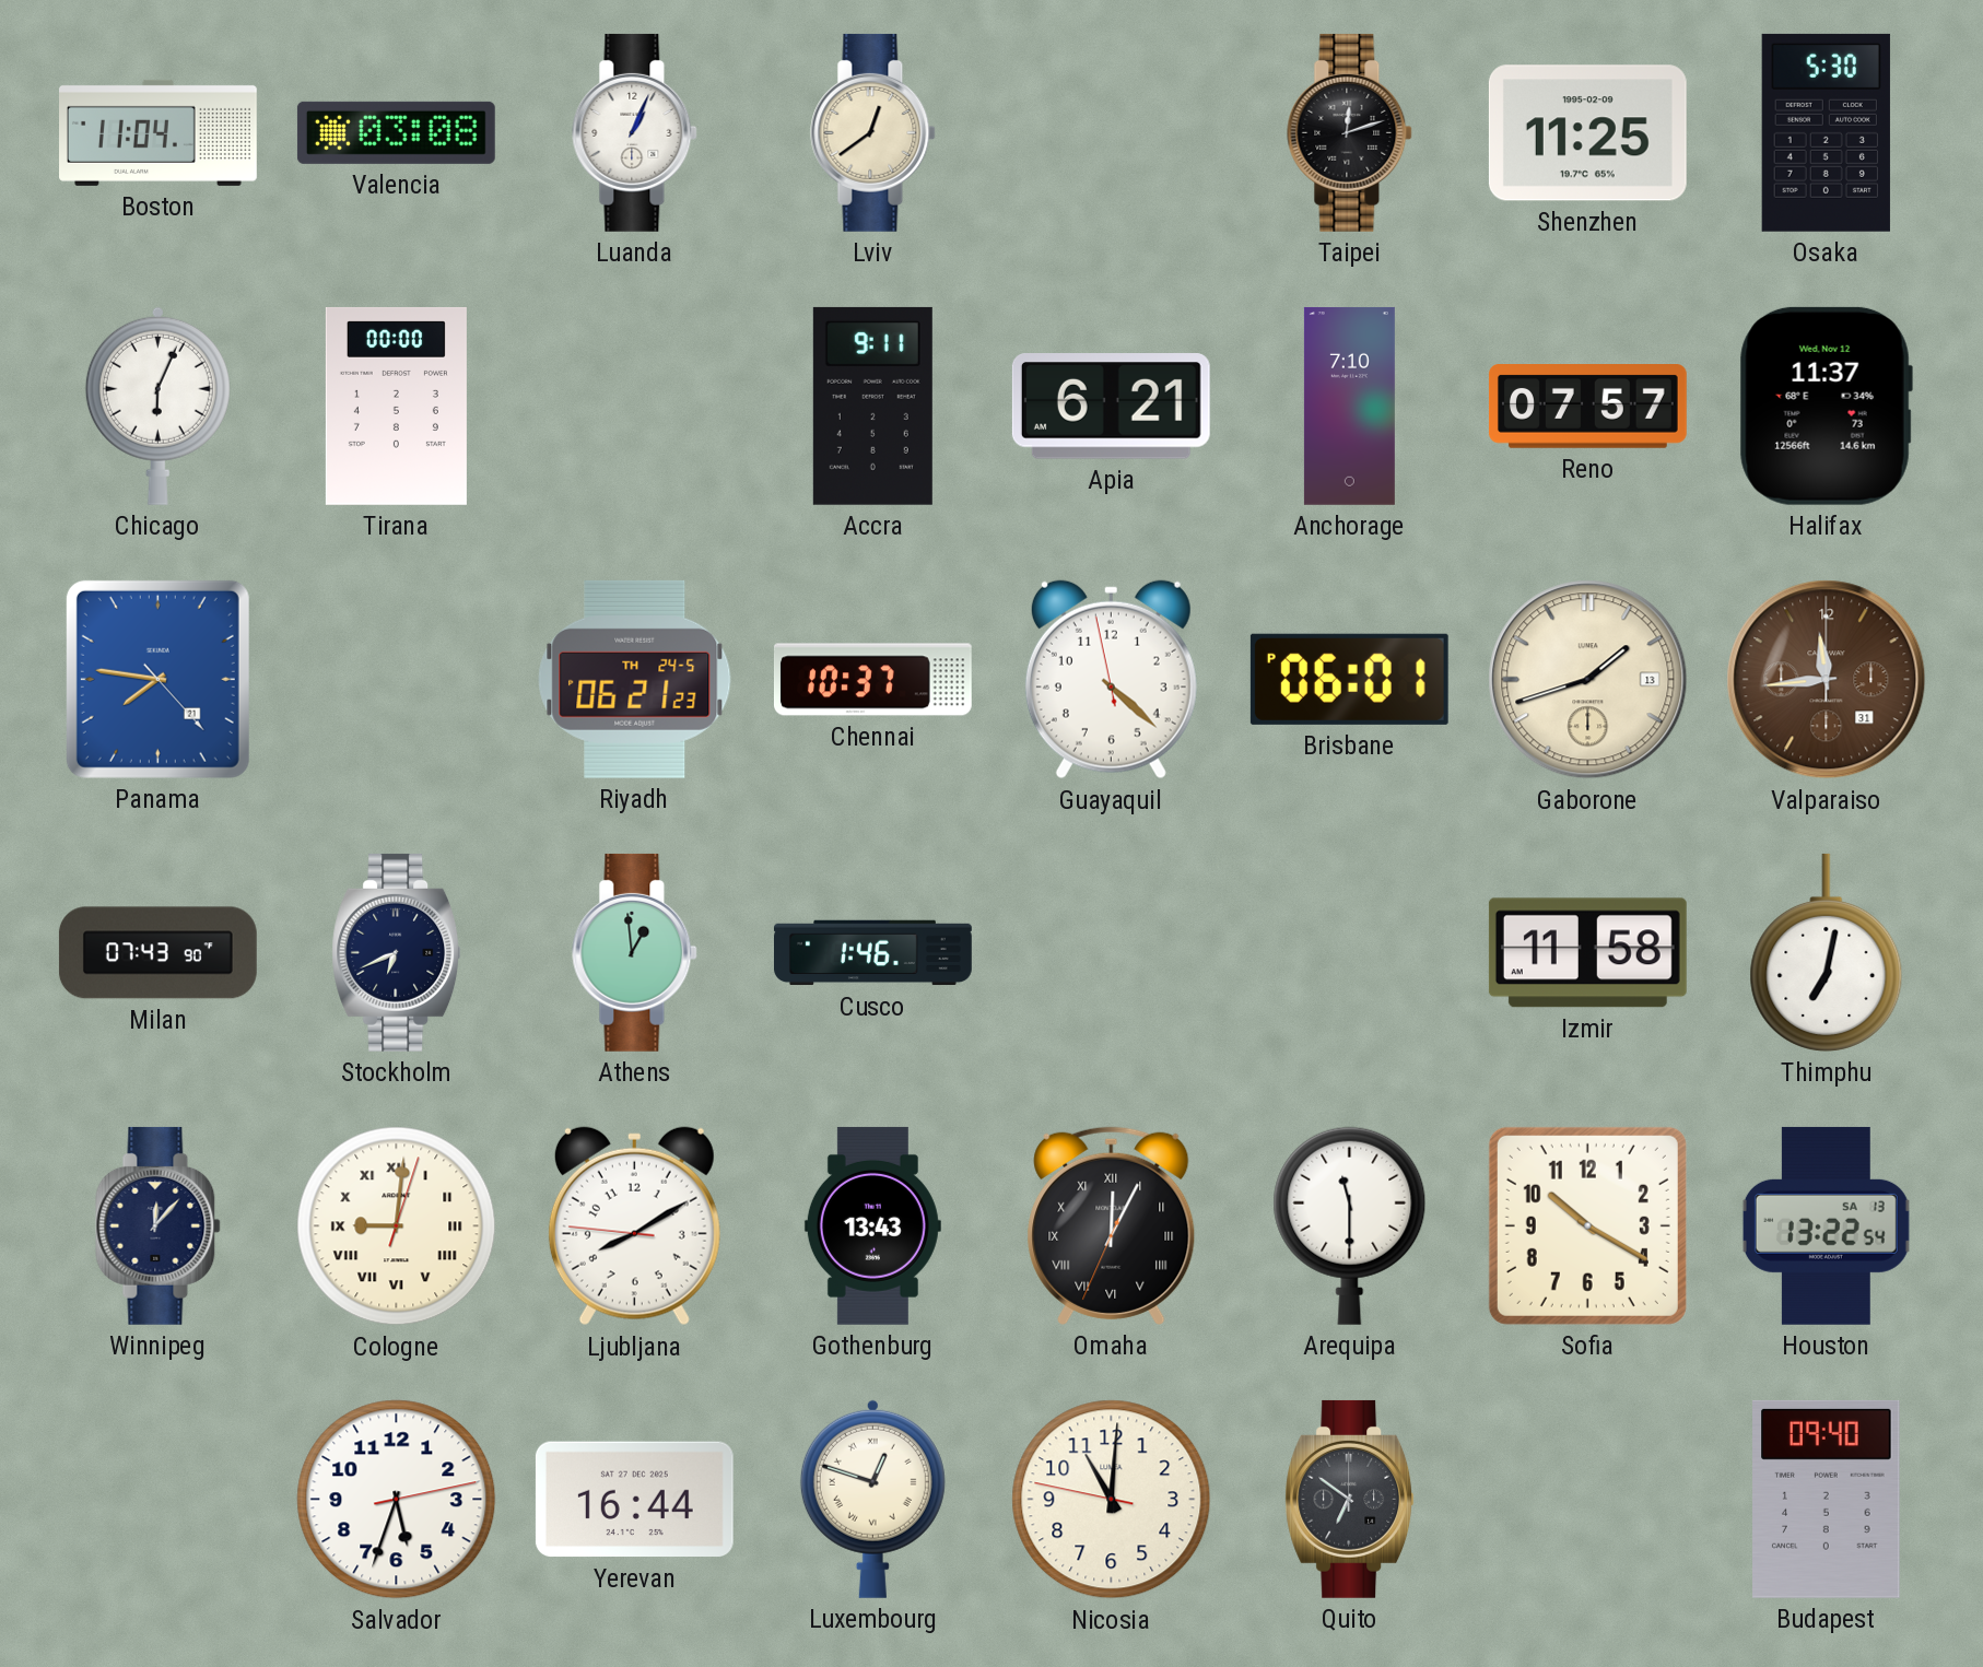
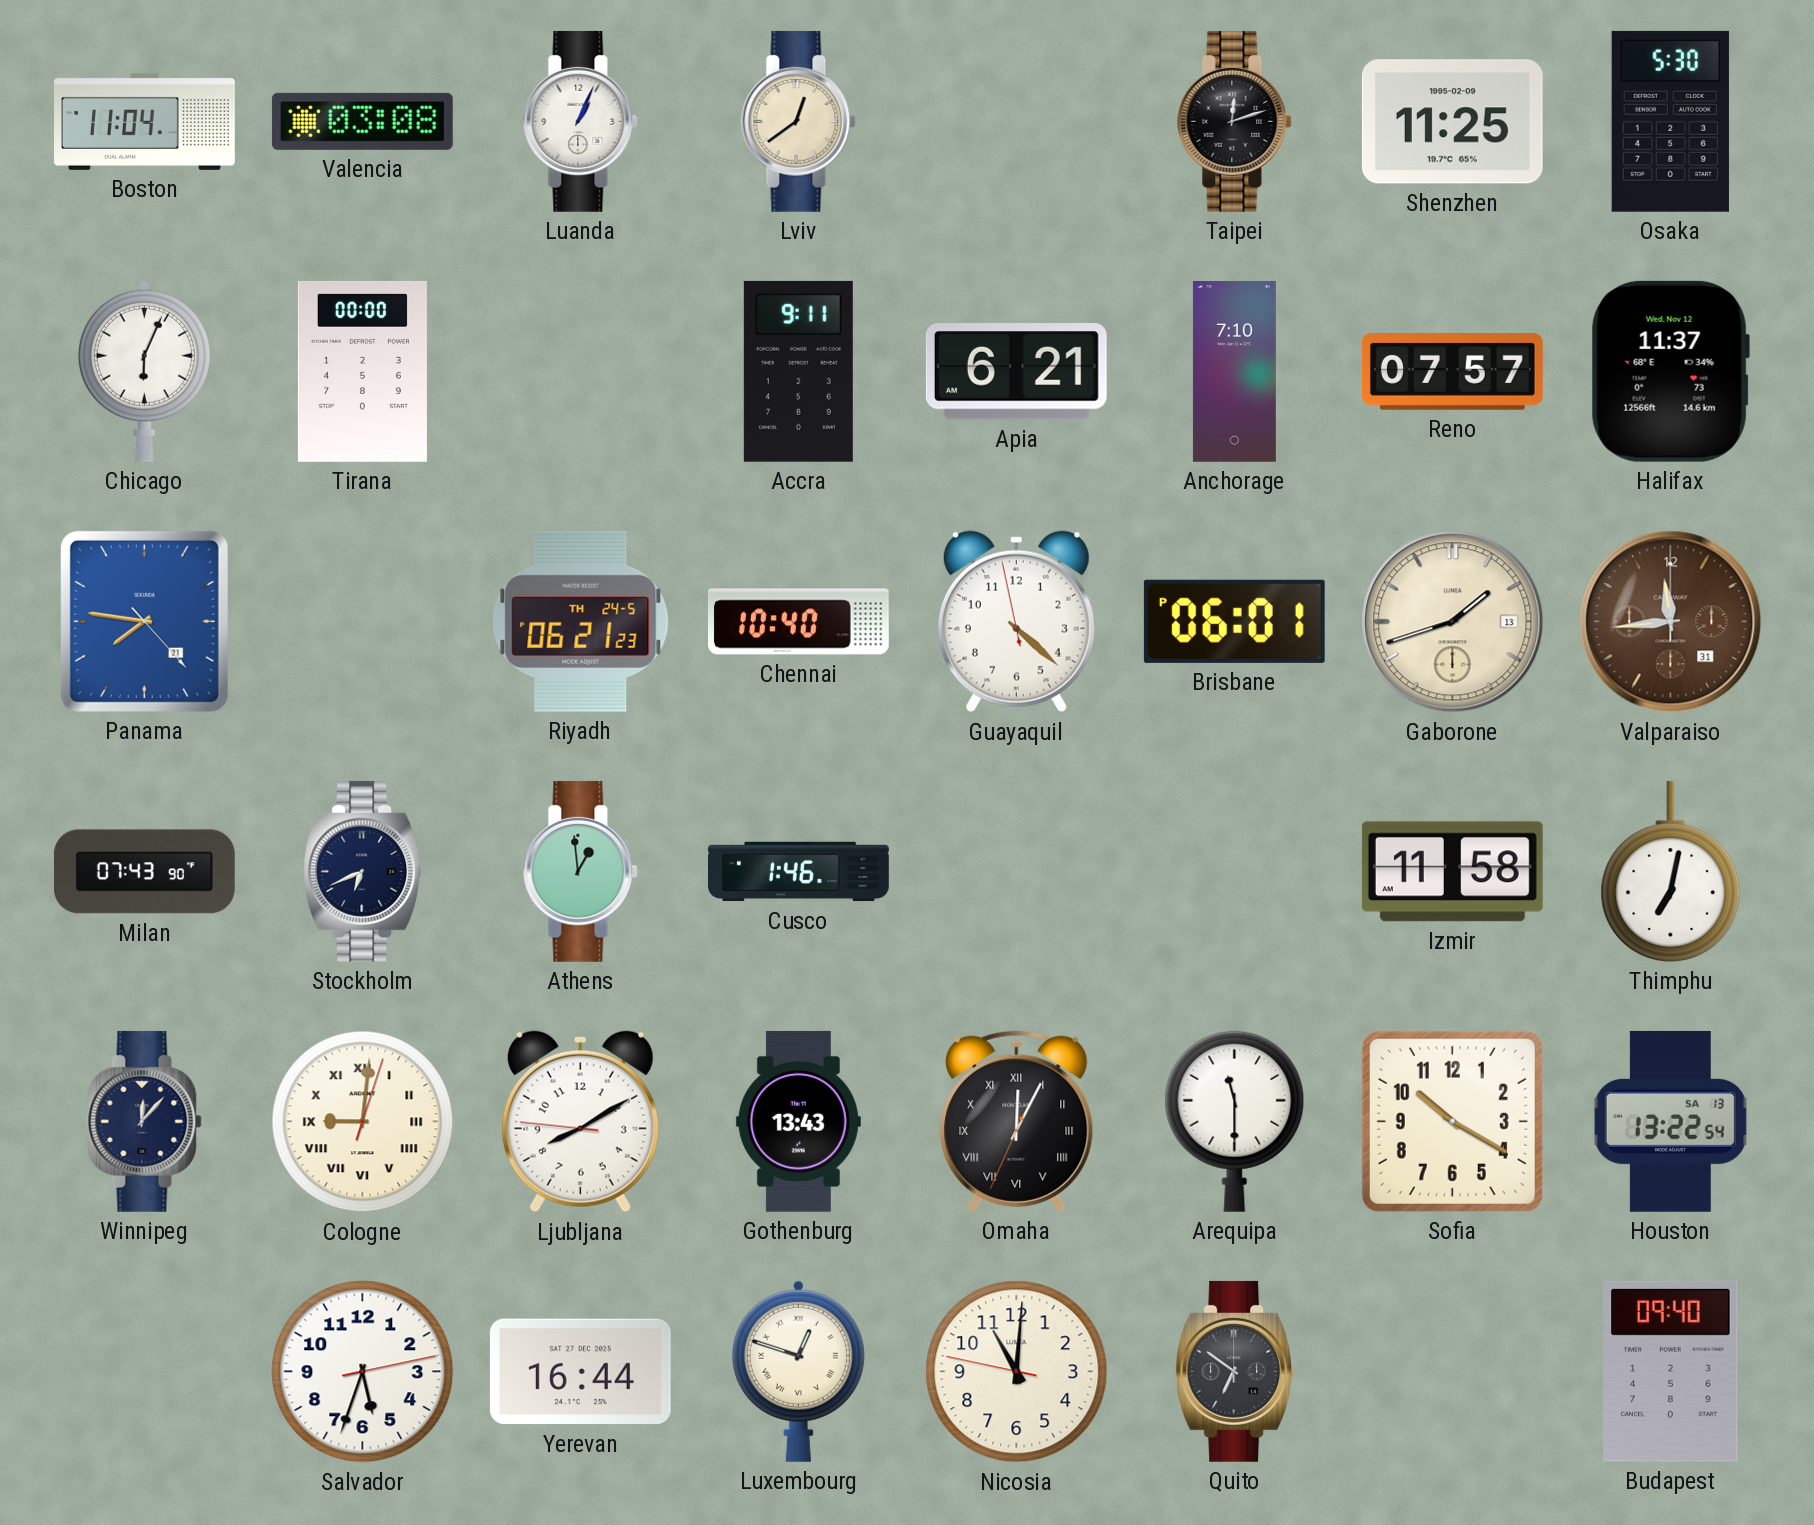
Chennai: 10:37 -> 10:40 (798, 622)
